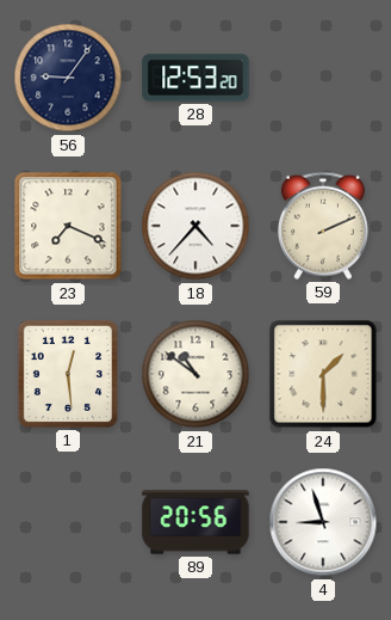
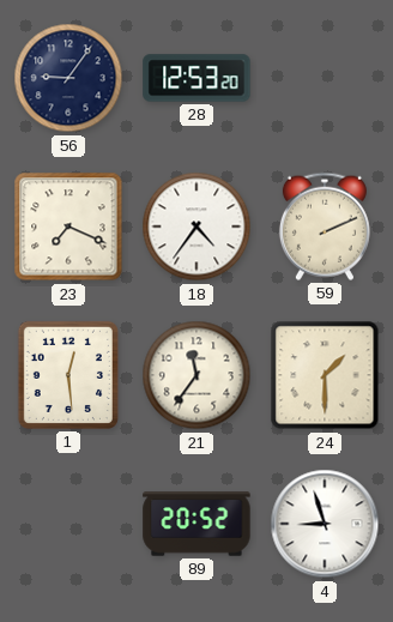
18: 4:37 -> 4:36 (196, 227)
21: 10:51 -> 11:36 (196, 375)
89: 20:56 -> 20:52 (196, 524)
